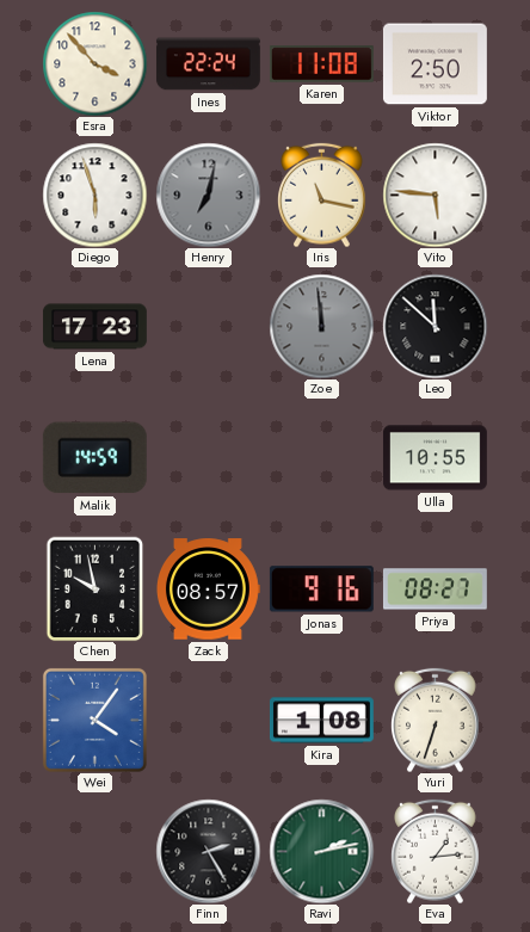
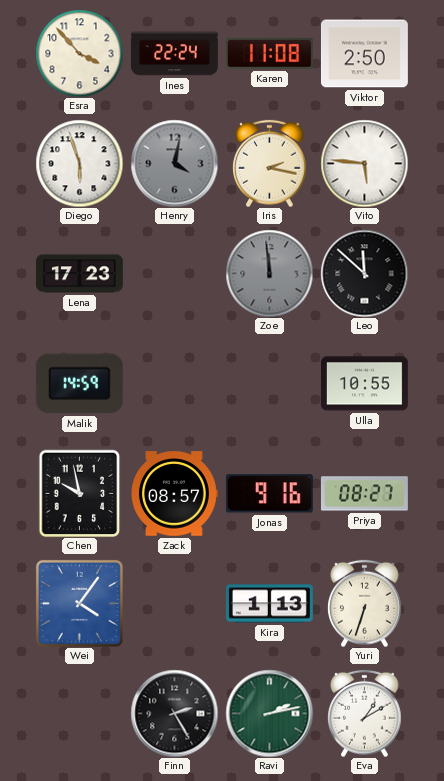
Henry: 7:02 -> 4:02 (174, 163)
Iris: 11:17 -> 2:17 (270, 163)
Kira: 1:08 -> 1:13 (269, 604)
Eva: 1:14 -> 1:10 (365, 713)
